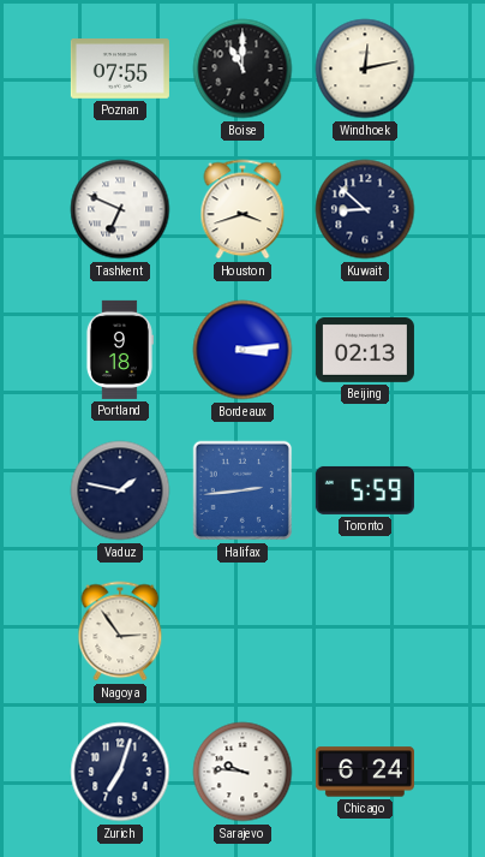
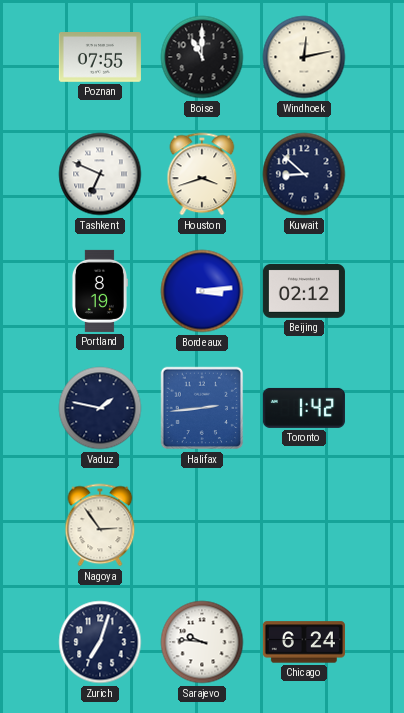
Portland: 9:18 -> 8:19 (99, 291)
Beijing: 02:13 -> 02:12 (304, 291)
Toronto: 5:59 -> 1:42 (304, 408)
